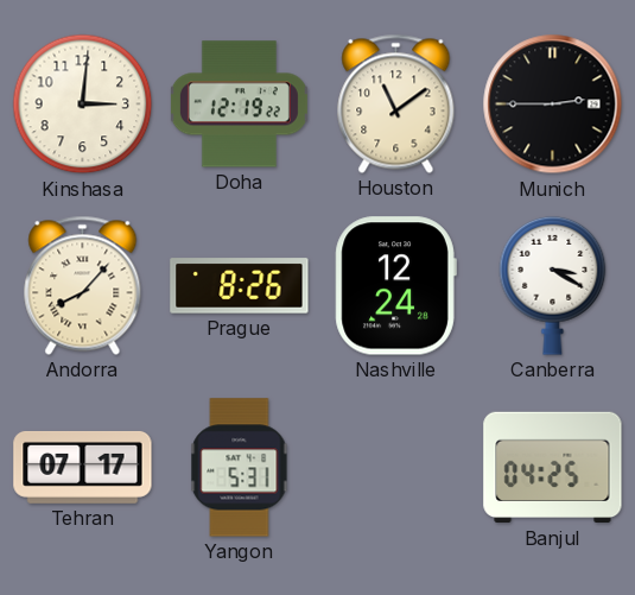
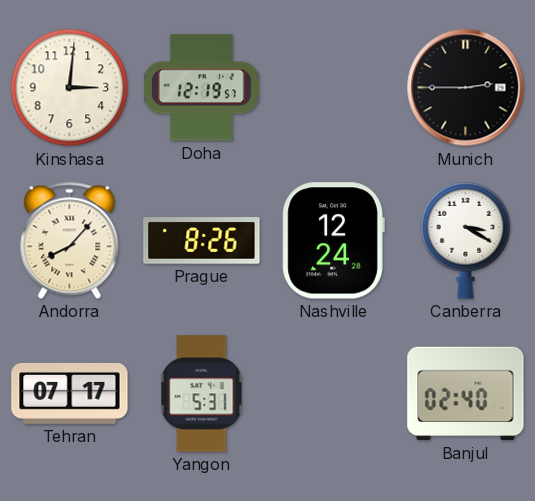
Doha: 12:19:22 -> 12:19:57 (201, 88)
Houston: 11:09 -> none (396, 103)
Banjul: 04:25 -> 02:40 (466, 394)
